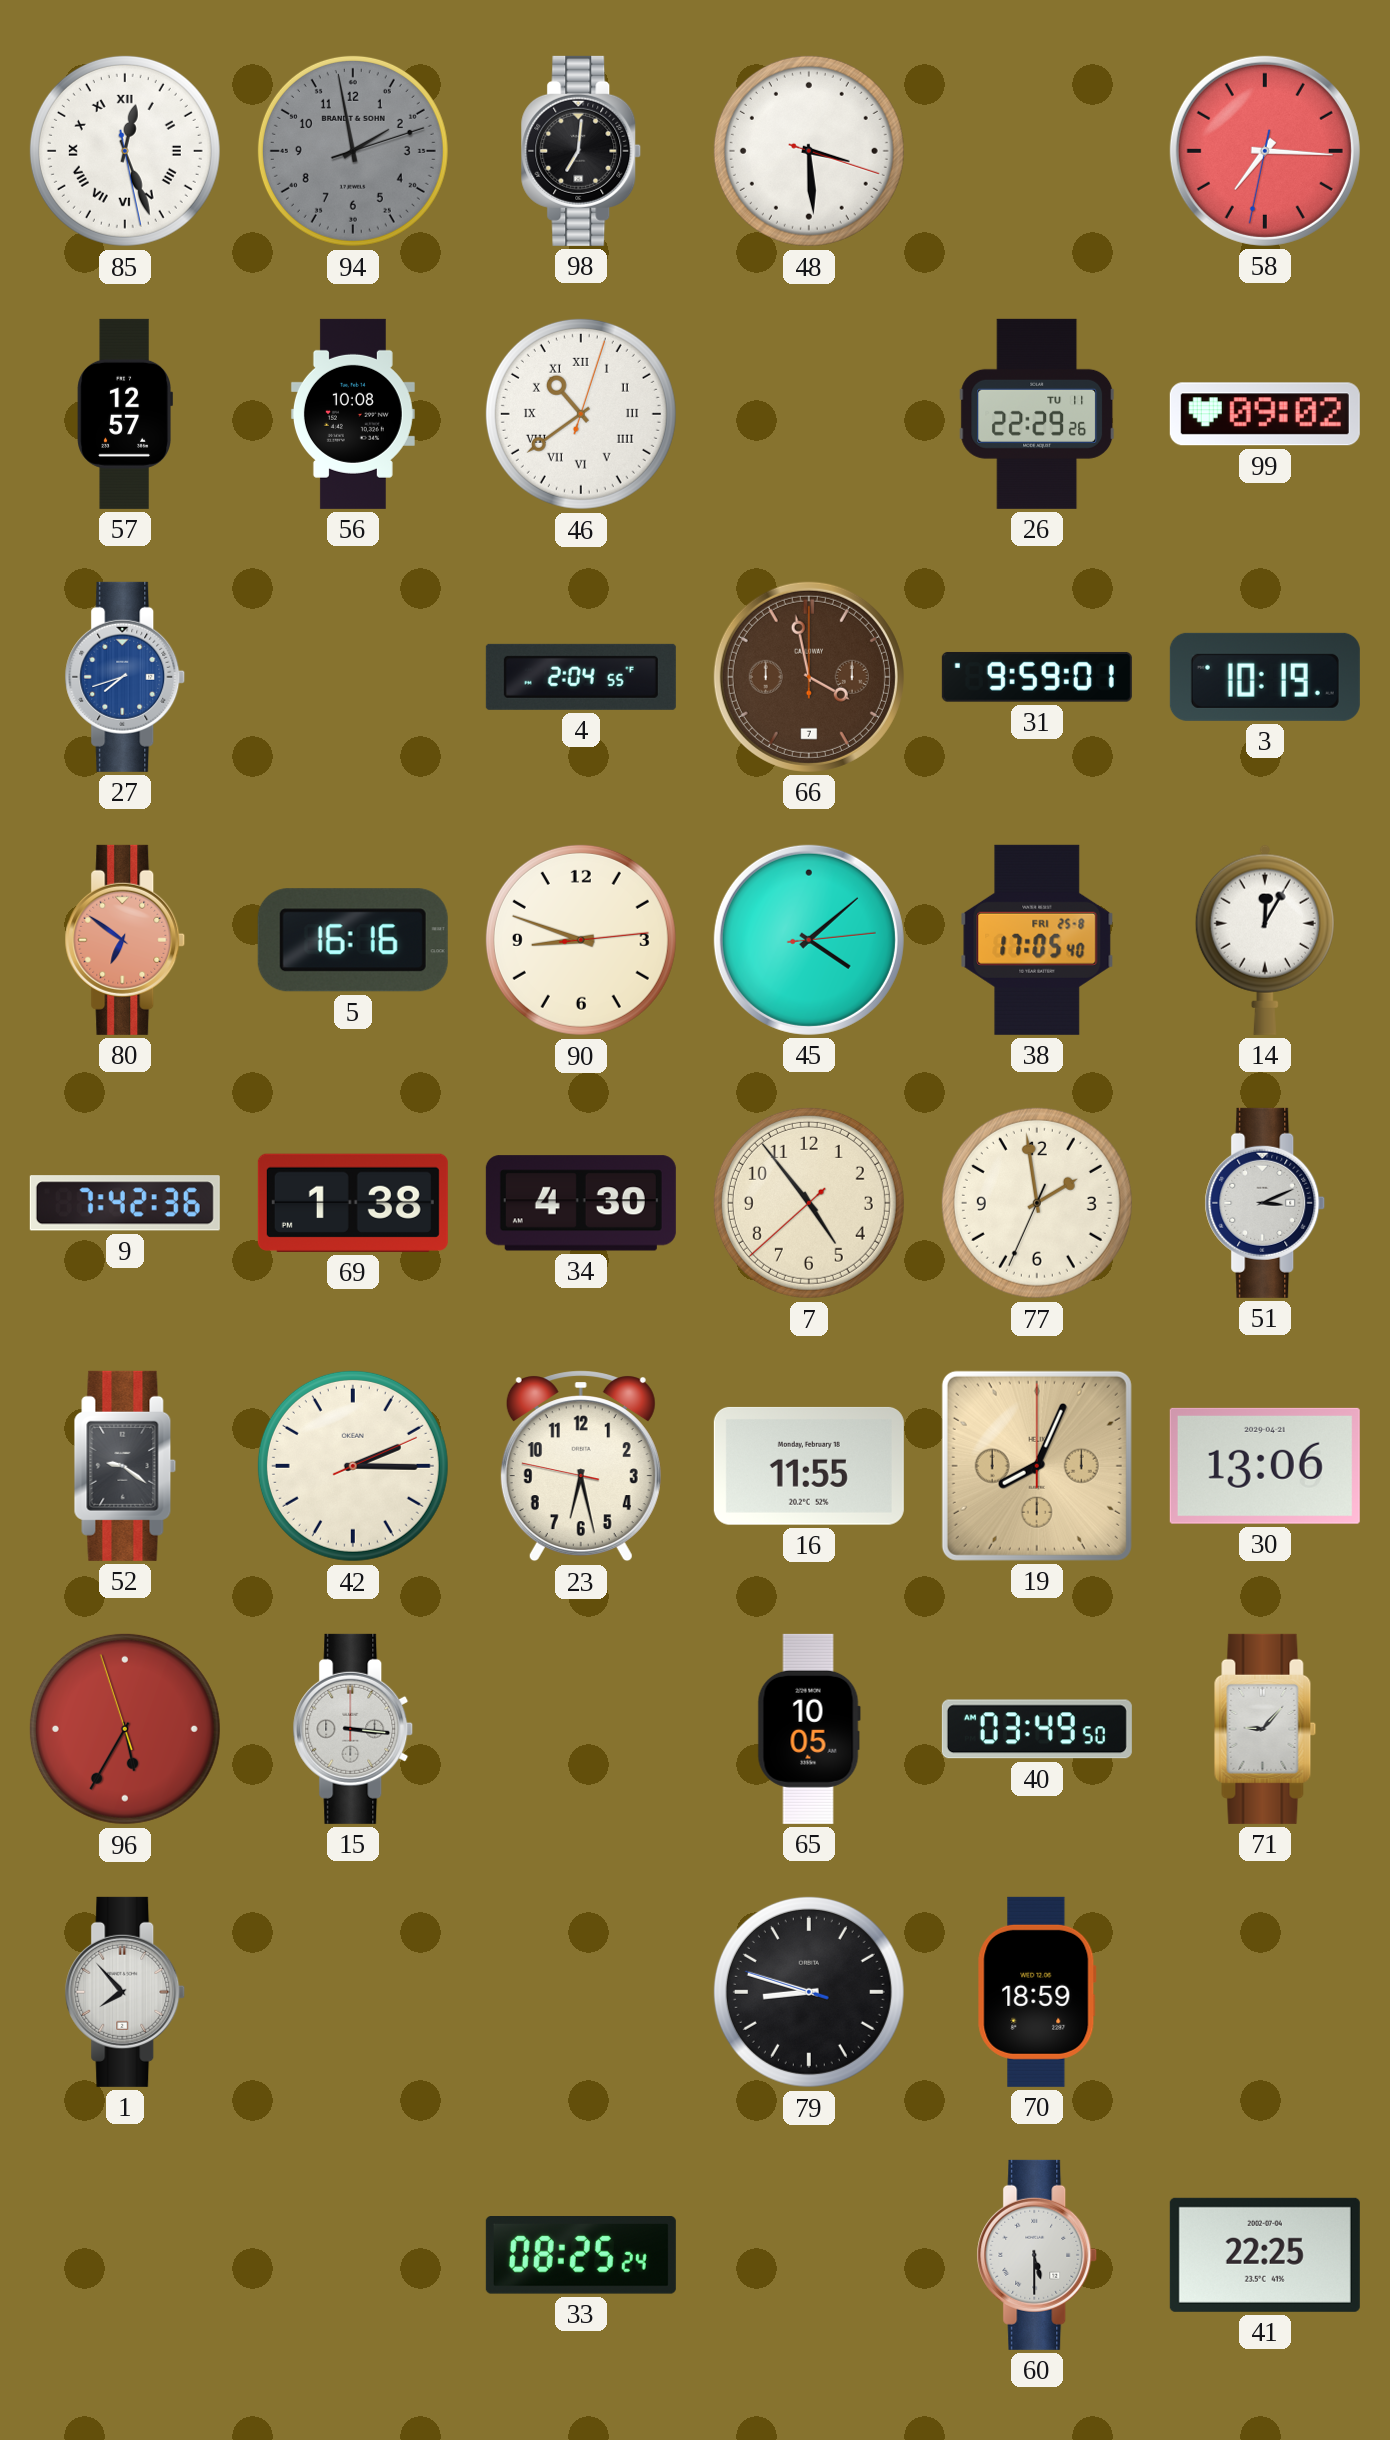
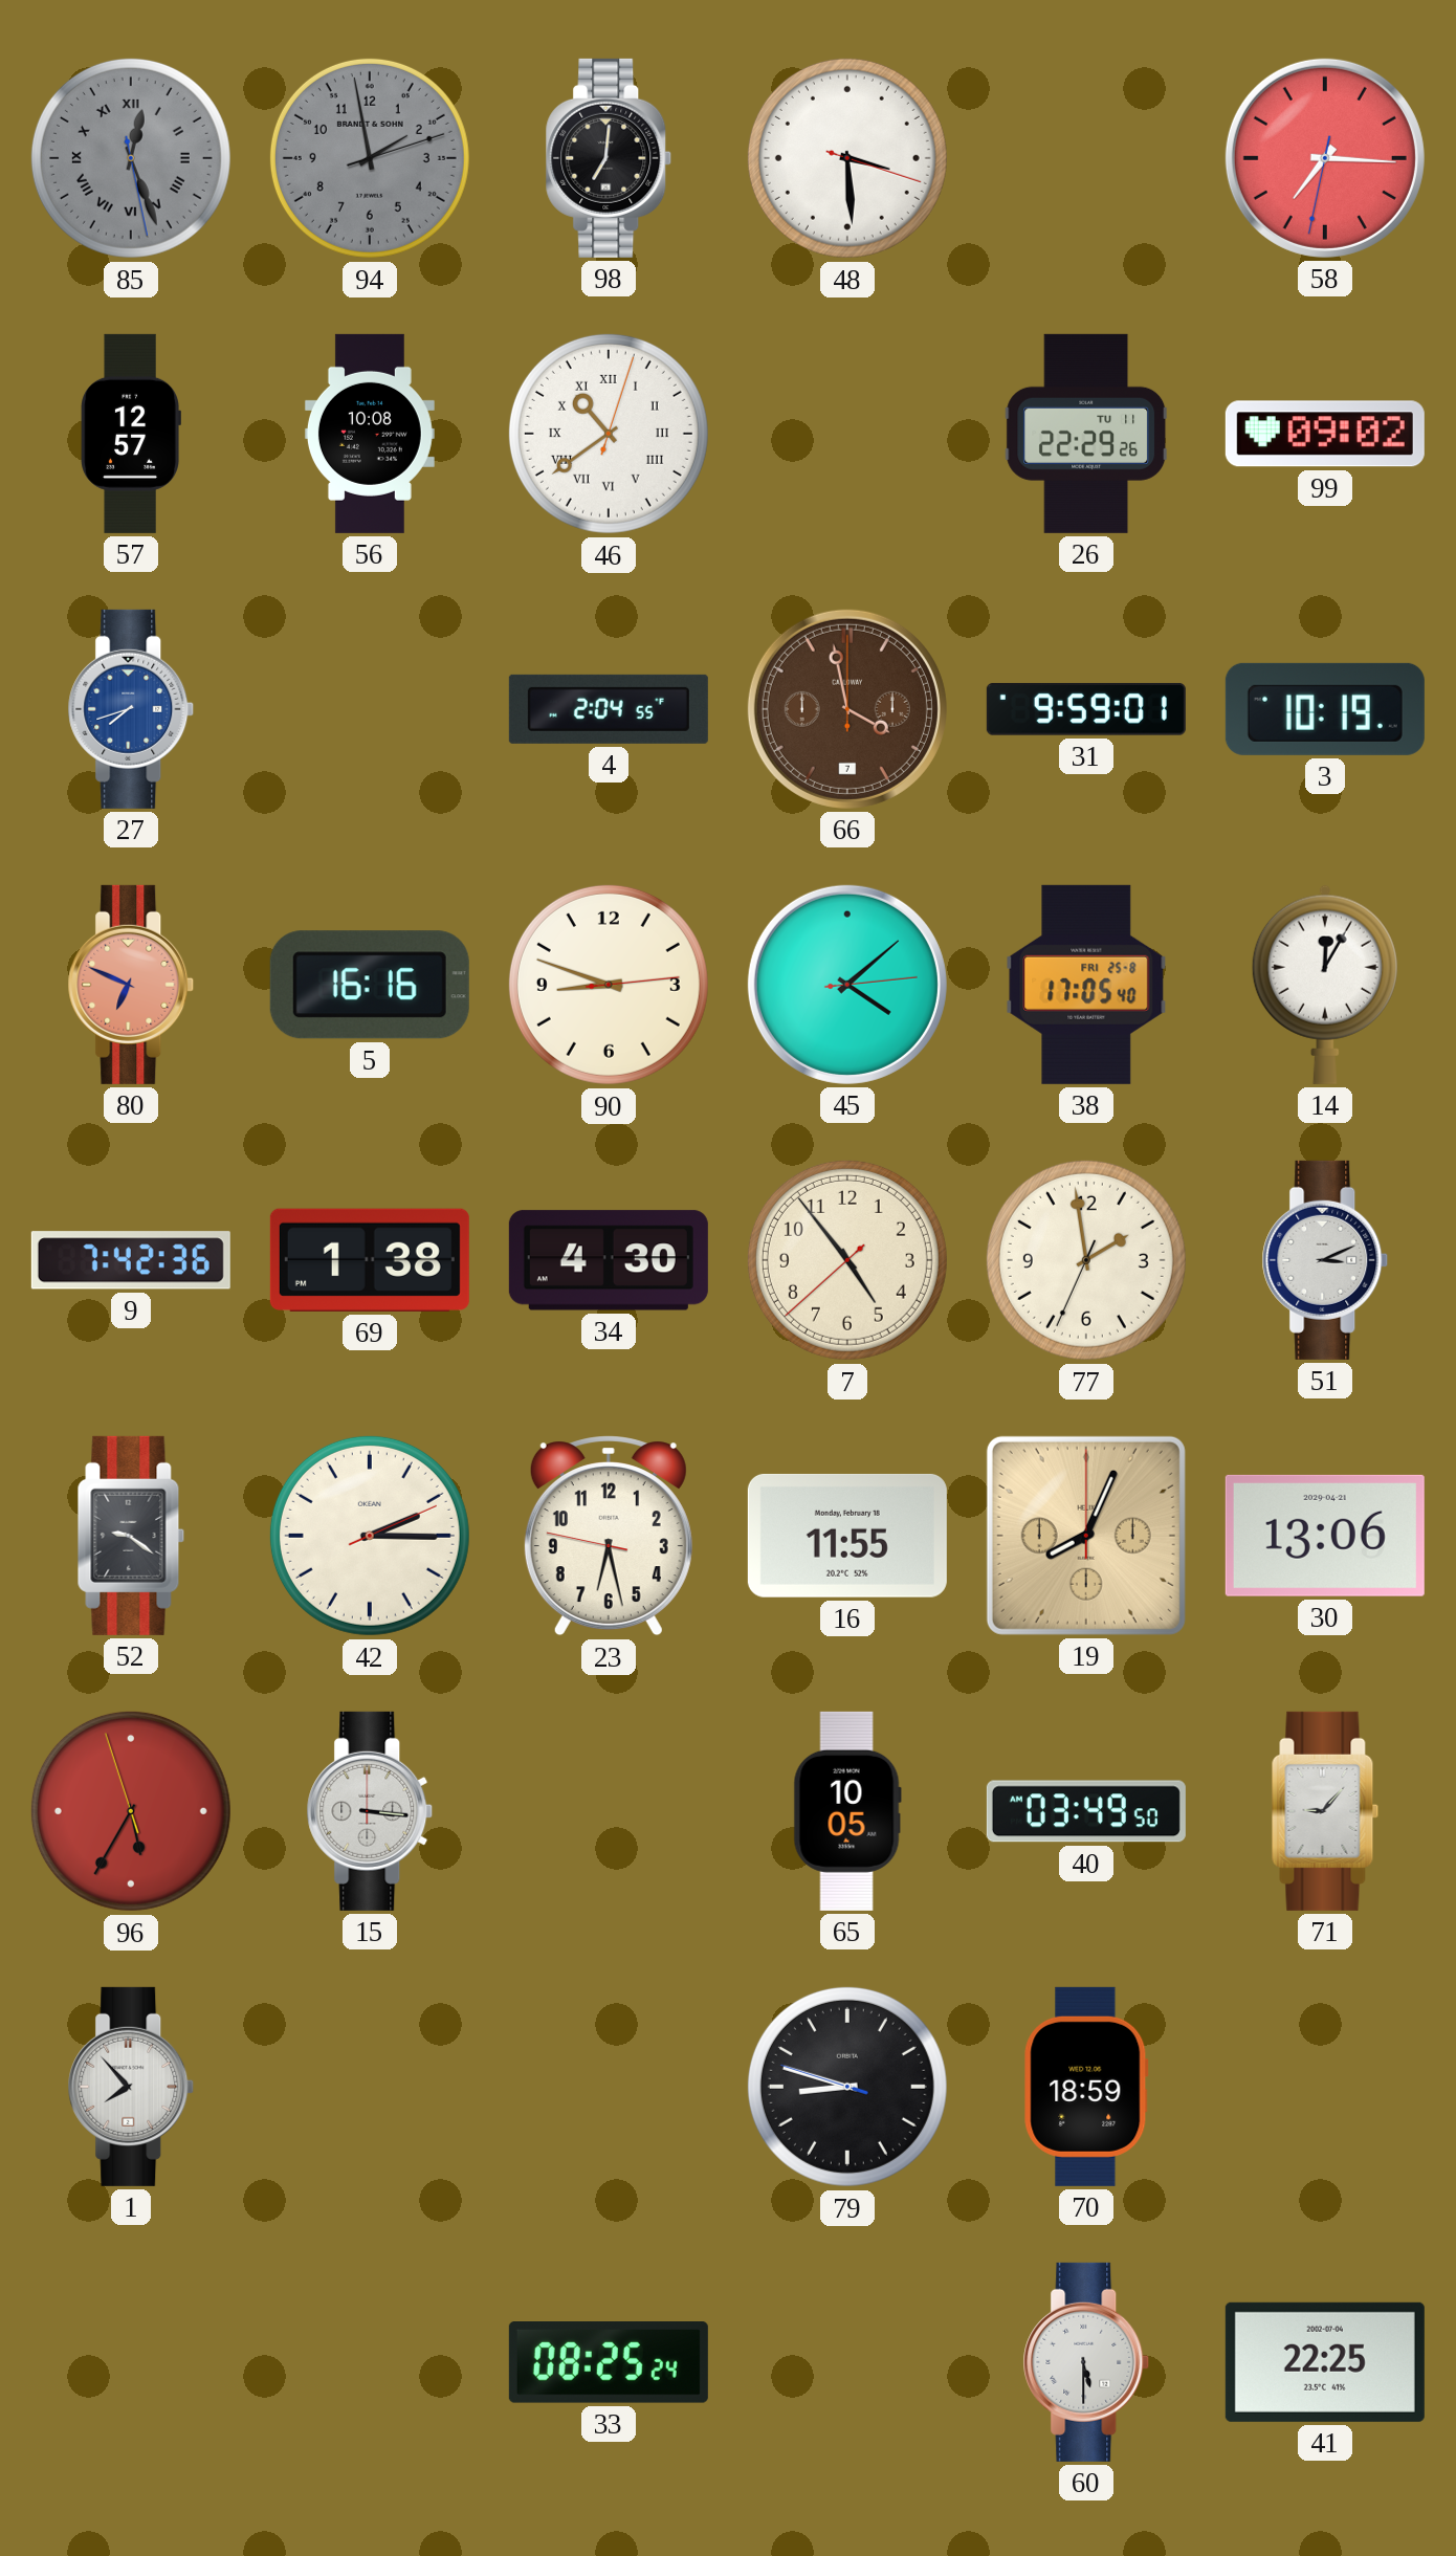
85 dial: white -> grey (131, 158)
80: 6:51 -> 6:49 (131, 985)
